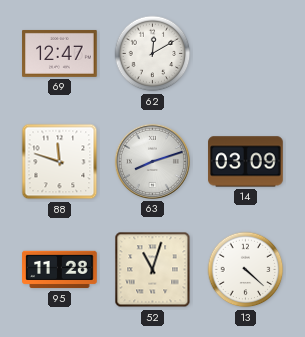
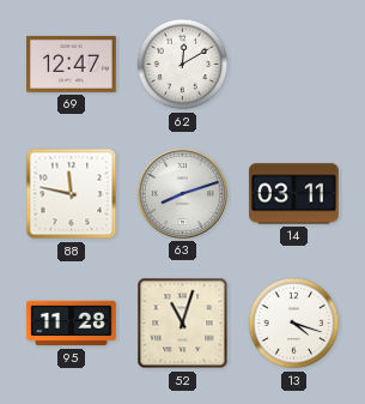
88: 11:48 -> 11:47 (72, 194)
14: 03:09 -> 03:11 (294, 194)
13: 4:22 -> 4:18 (294, 324)
